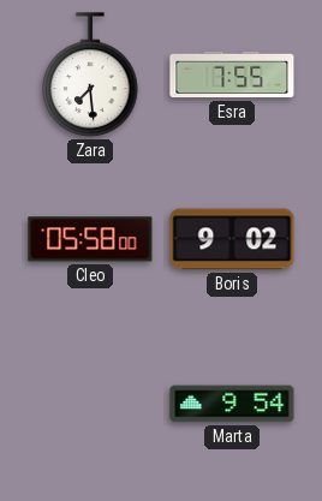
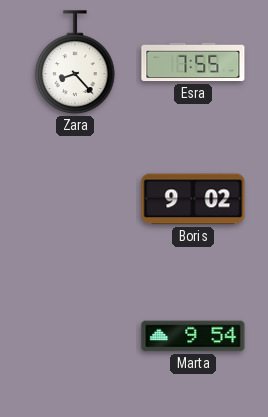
Zara: 7:29 -> 8:23 (75, 62)
Cleo: 05:58 -> none (90, 239)
